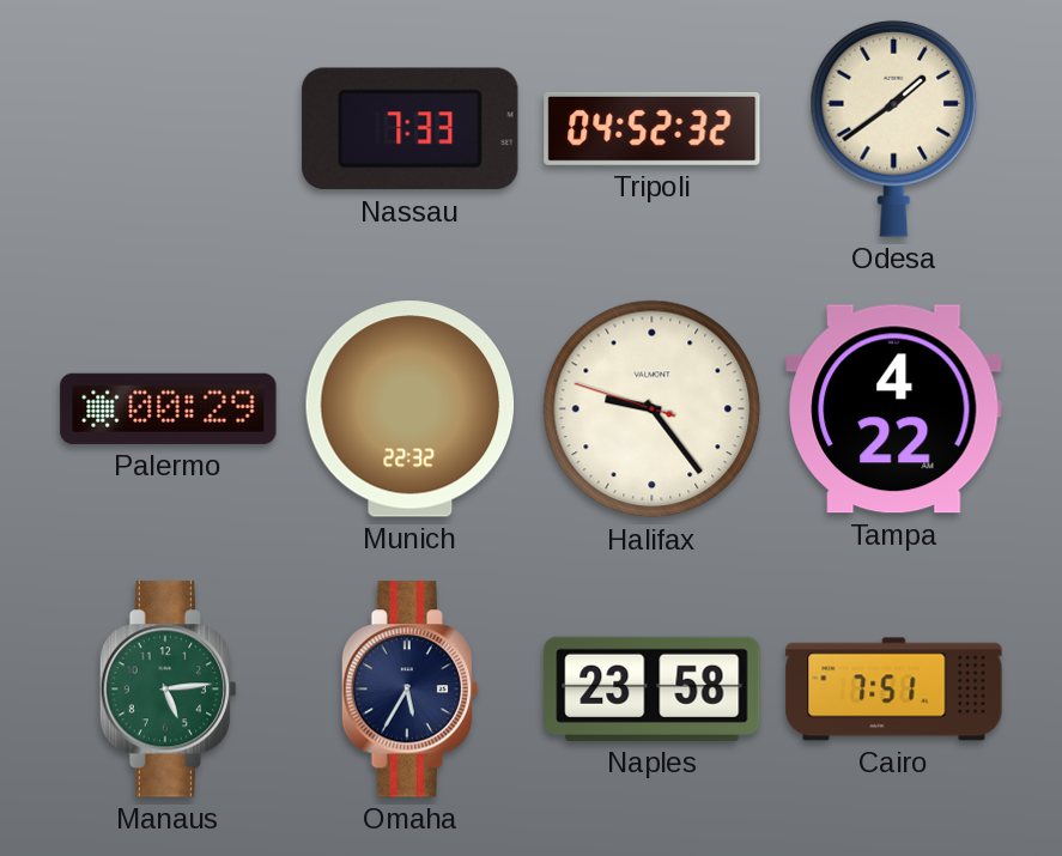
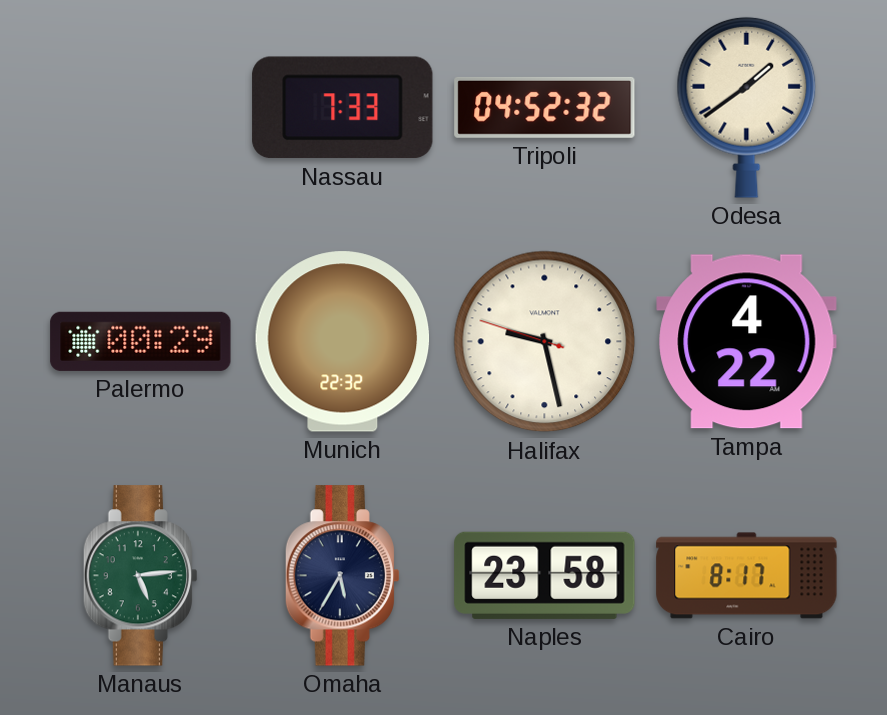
Halifax: 9:23 -> 9:27 (545, 342)
Cairo: 7:51 -> 8:17 (747, 576)
